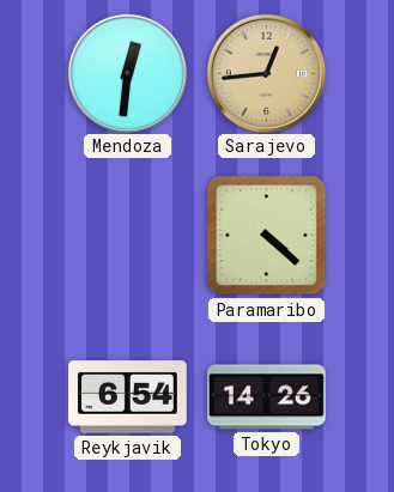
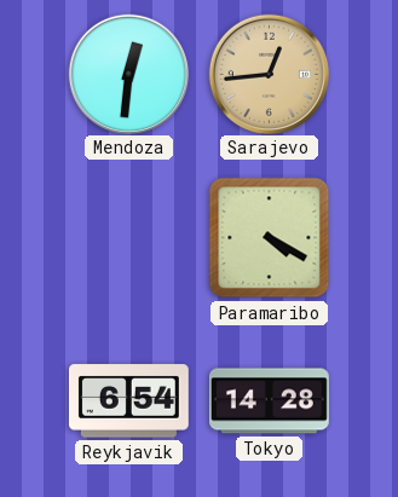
Paramaribo: 4:22 -> 4:20 (270, 238)
Tokyo: 14:26 -> 14:28 (269, 401)
